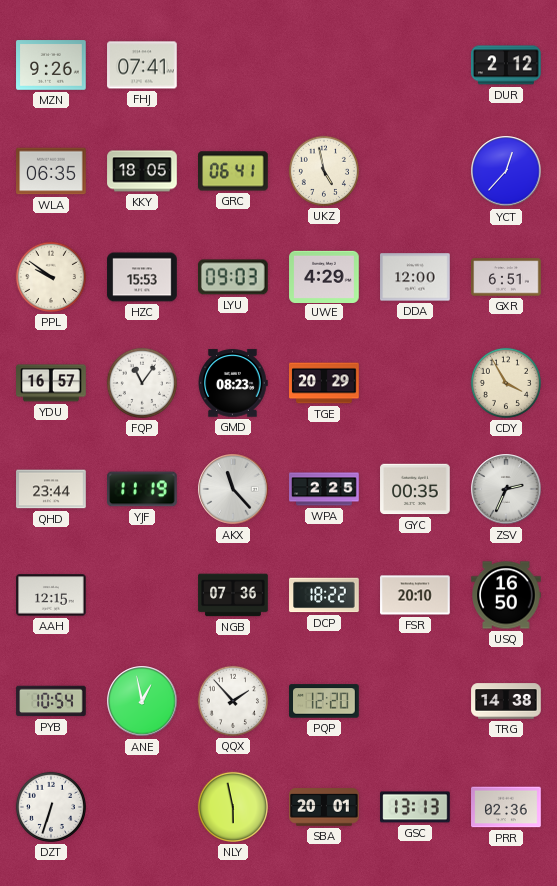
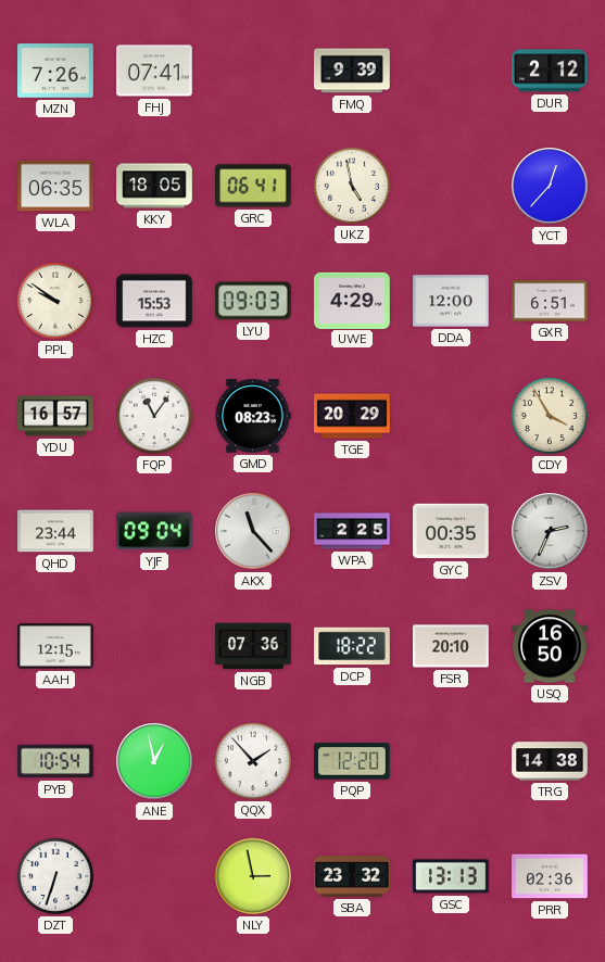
MZN: 9:26 -> 7:26 (55, 71)
FMQ: none -> 9:39 (352, 71)
YJF: 11:19 -> 09:04 (154, 531)
NLY: 5:58 -> 2:58 (253, 876)
SBA: 20:01 -> 23:32 (352, 876)
